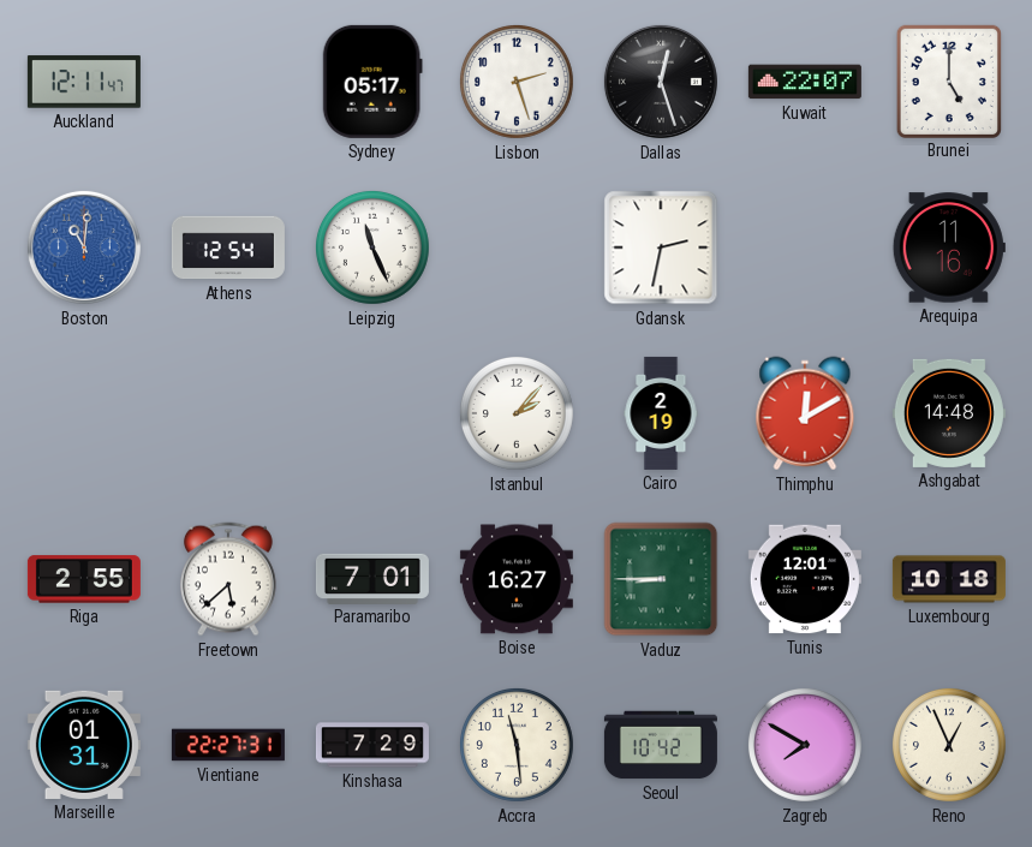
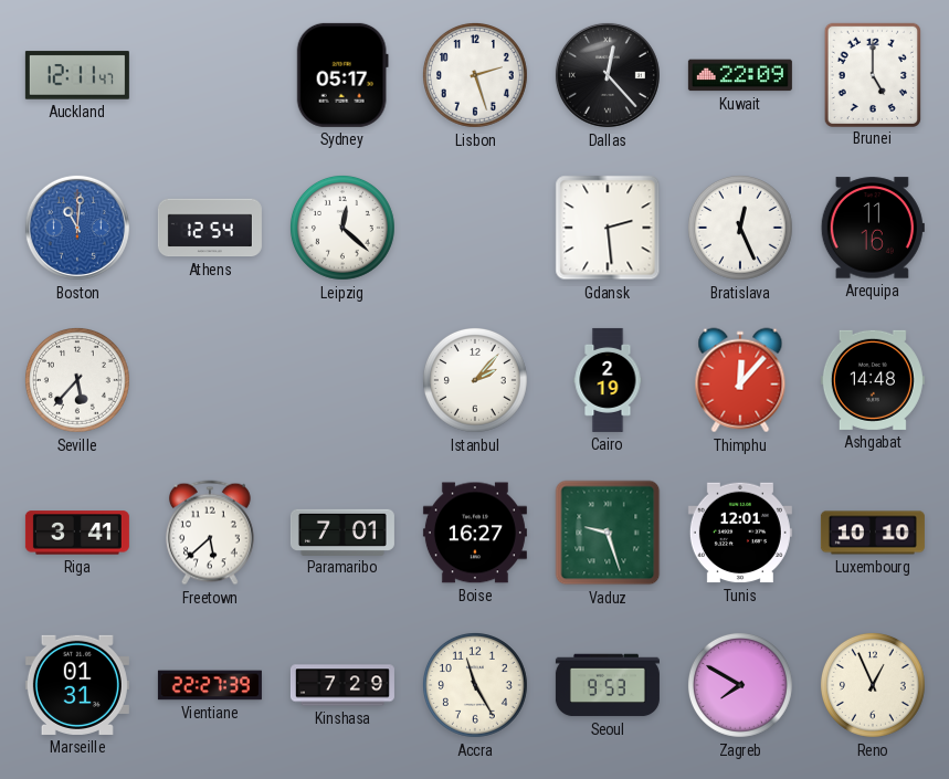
Dallas: 12:27 -> 12:23 (608, 75)
Kuwait: 22:07 -> 22:09 (740, 75)
Leipzig: 11:26 -> 12:22 (342, 228)
Gdansk: 2:32 -> 2:29 (608, 228)
Bratislava: none -> 12:26 (740, 228)
Seville: none -> 5:37 (77, 380)
Thimphu: 12:10 -> 12:07 (740, 380)
Riga: 2:55 -> 3:41 (77, 533)
Vaduz: 8:45 -> 9:27 (608, 533)
Luxembourg: 10:18 -> 10:10 (873, 533)
Vientiane: 22:27:31 -> 22:27:39 (210, 685)
Accra: 11:29 -> 11:25 (475, 685)
Seoul: 10:42 -> 9:53 (608, 685)
